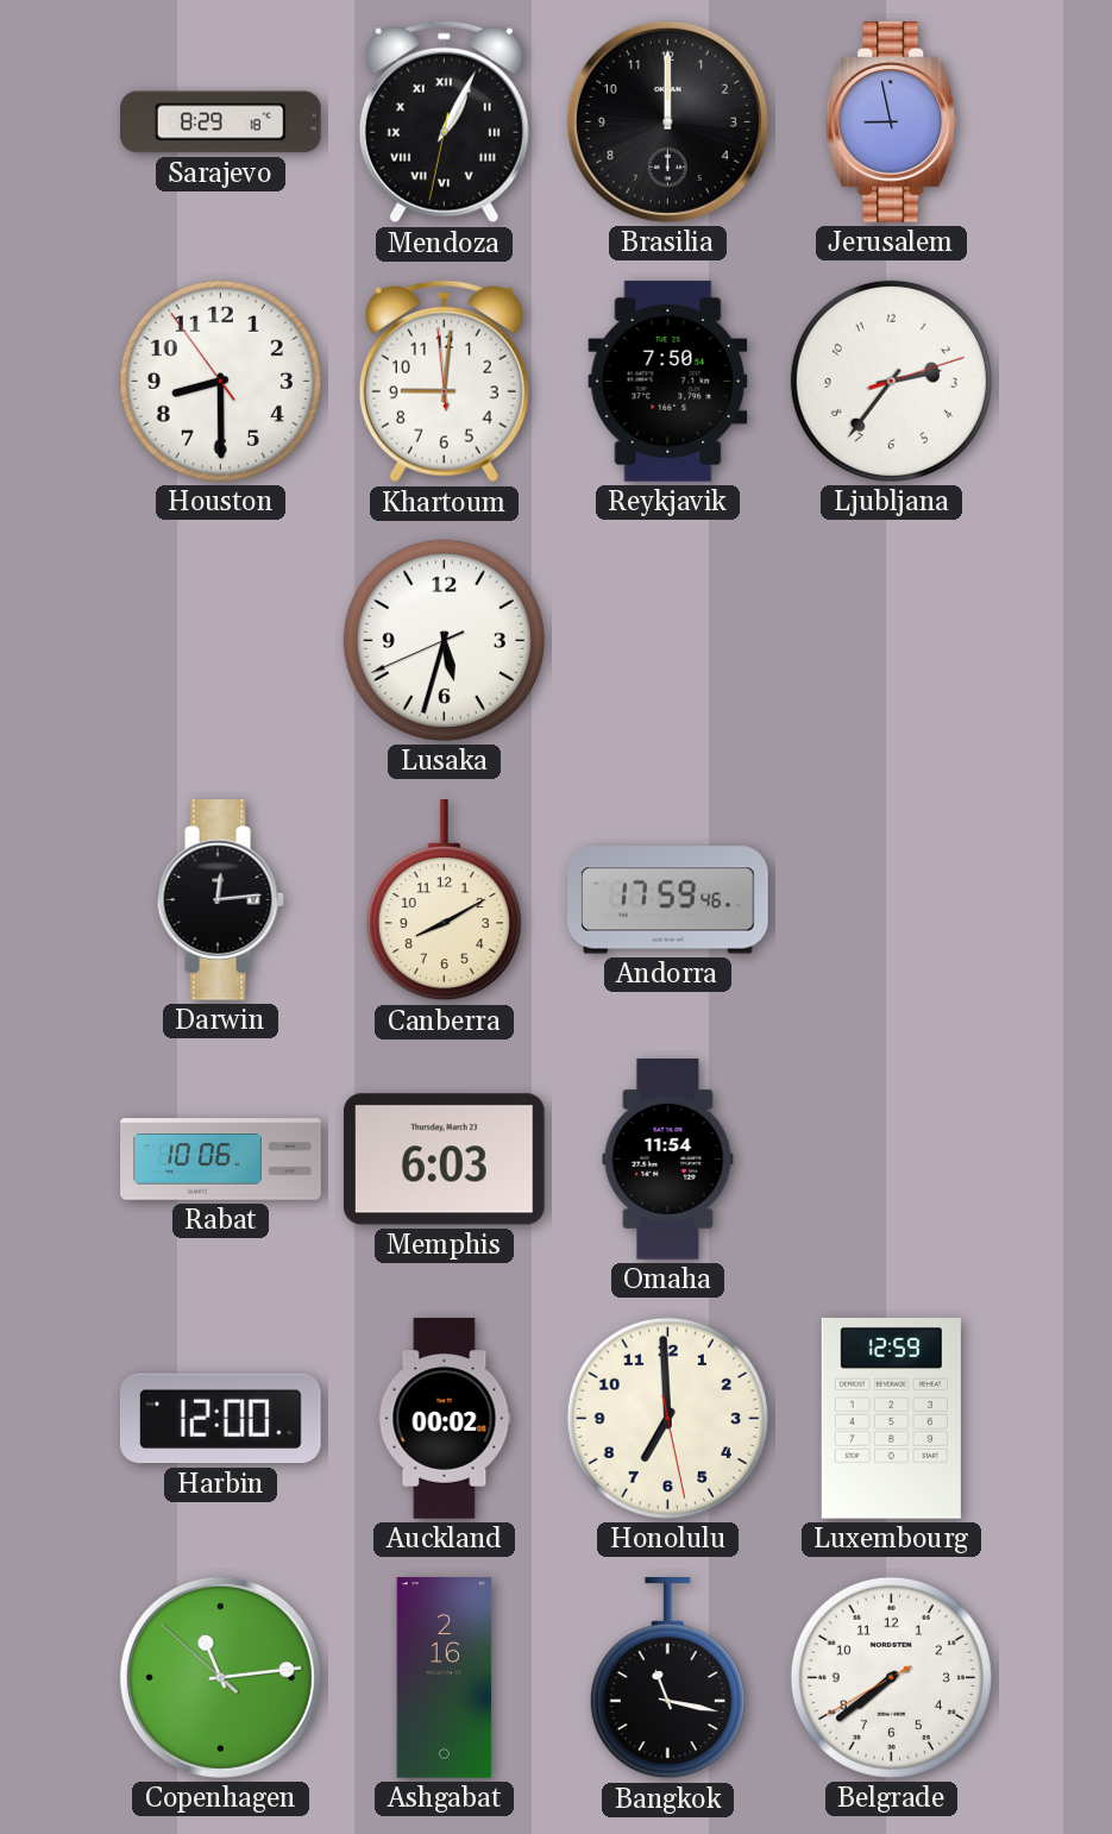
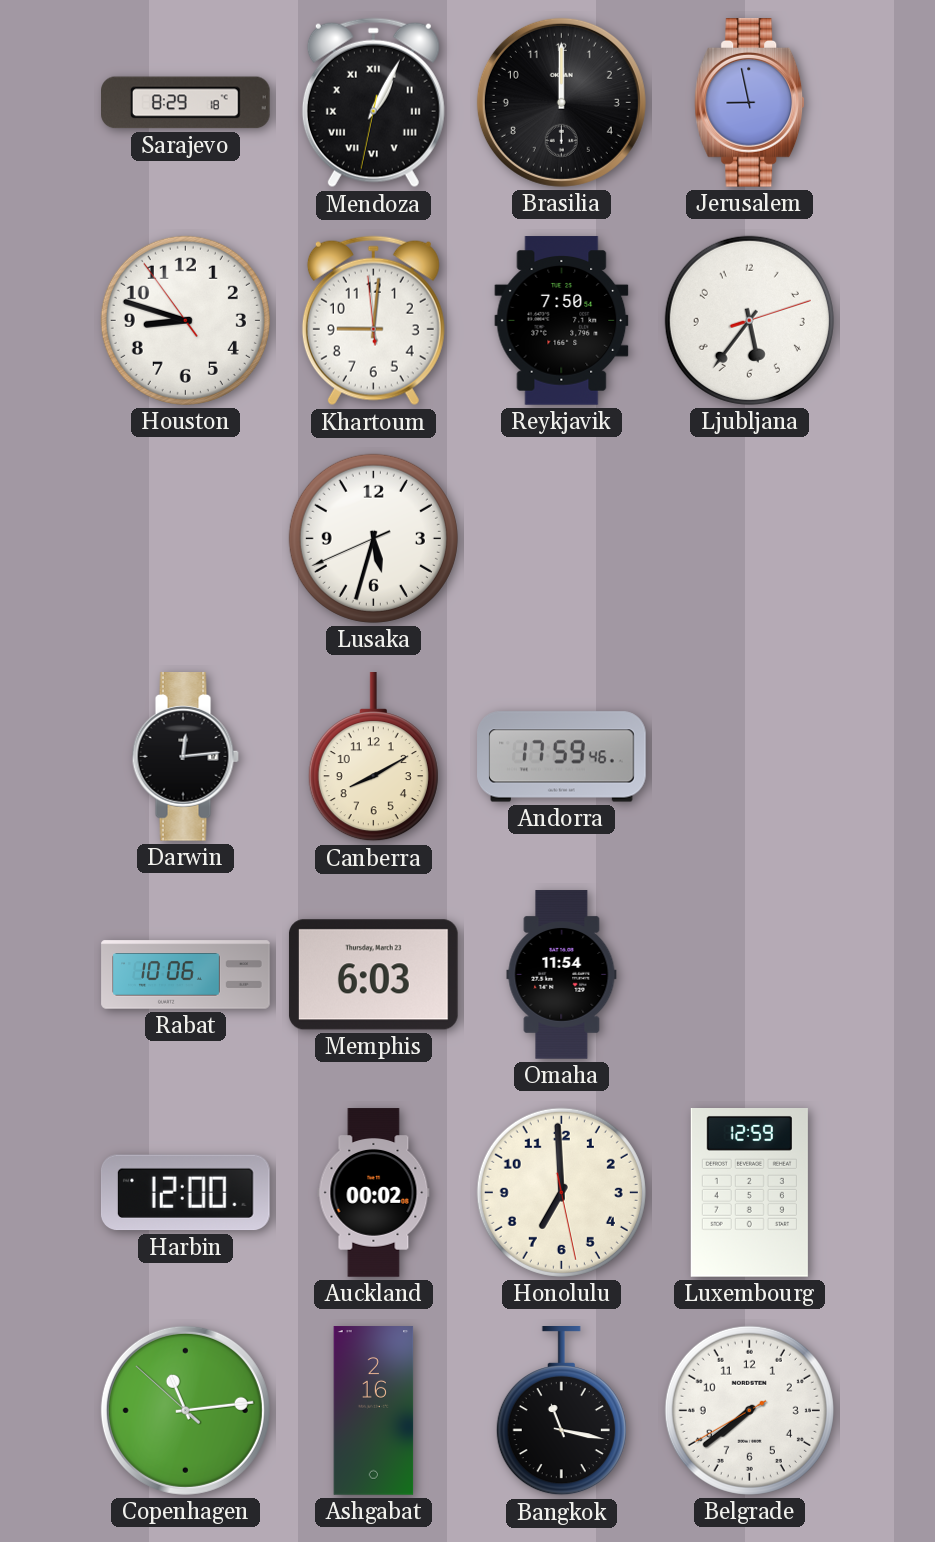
Houston: 8:29 -> 8:47 (185, 320)
Ljubljana: 2:36 -> 5:36 (749, 320)
